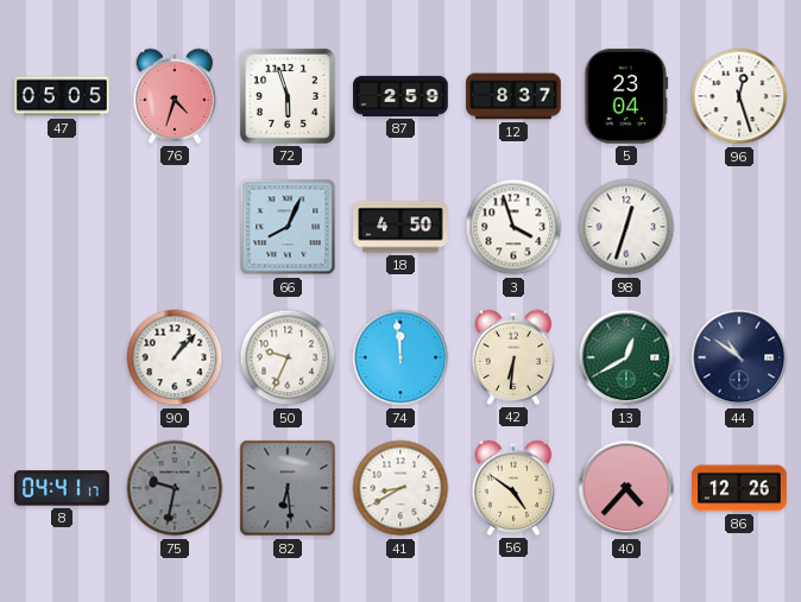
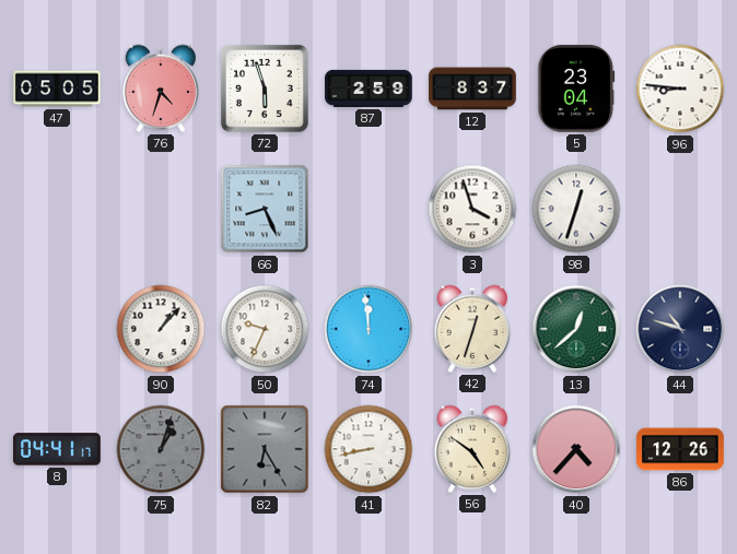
96: 12:27 -> 8:46 (680, 89)
66: 8:04 -> 8:26 (265, 209)
18: 4:50 -> none (400, 227)
42: 6:31 -> 12:33 (472, 329)
13: 12:40 -> 12:38 (576, 329)
44: 10:51 -> 10:48 (680, 329)
75: 9:32 -> 1:03 (161, 449)
82: 6:29 -> 6:25 (265, 449)
41: 8:40 -> 8:43 (368, 449)
